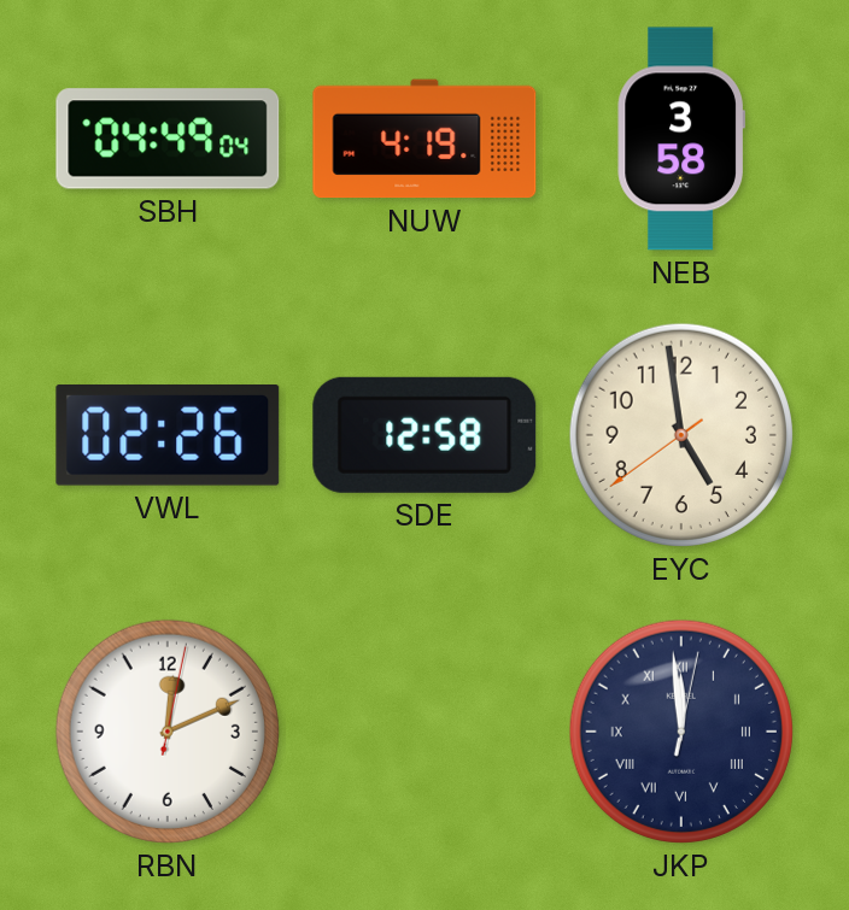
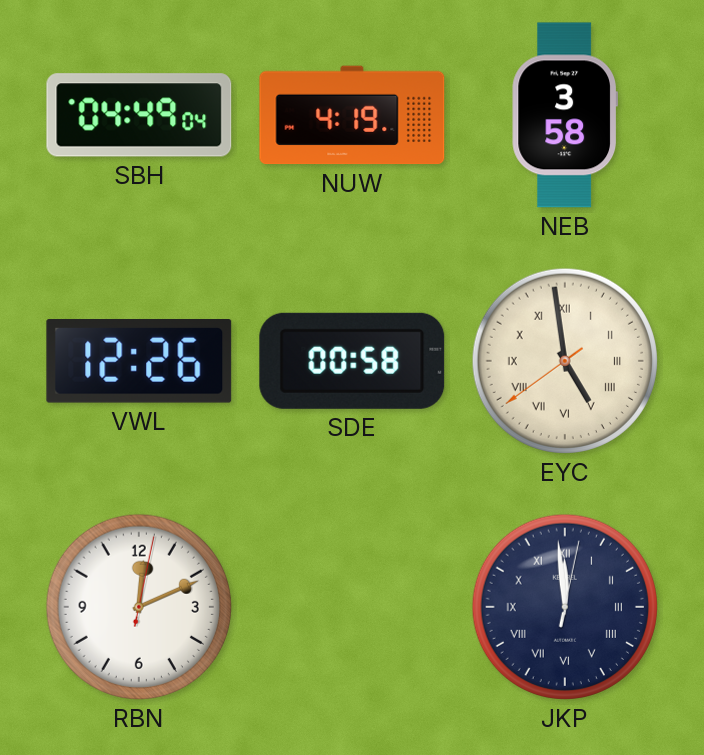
VWL: 02:26 -> 12:26 (139, 362)
SDE: 12:58 -> 00:58 (352, 361)
EYC numerals: Arabic -> Roman (565, 361)
